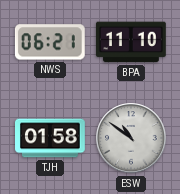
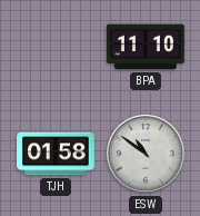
NWS: 06:21 -> none (50, 42)
